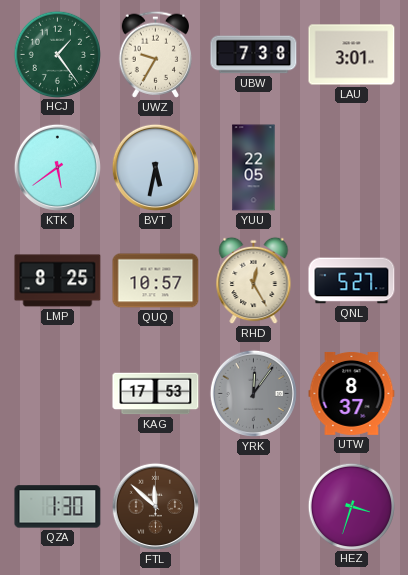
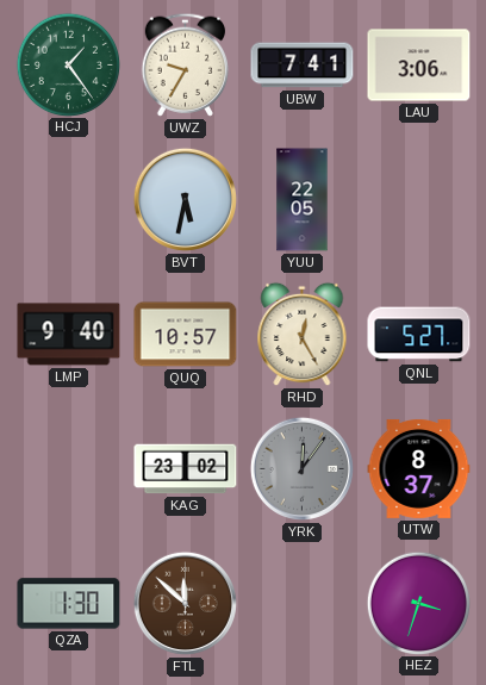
UBW: 7:38 -> 7:41 (303, 66)
LAU: 3:01 -> 3:06 (419, 66)
KTK: 5:39 -> none (57, 167)
LMP: 8:25 -> 9:40 (69, 335)
KAG: 17:53 -> 23:02 (186, 469)
